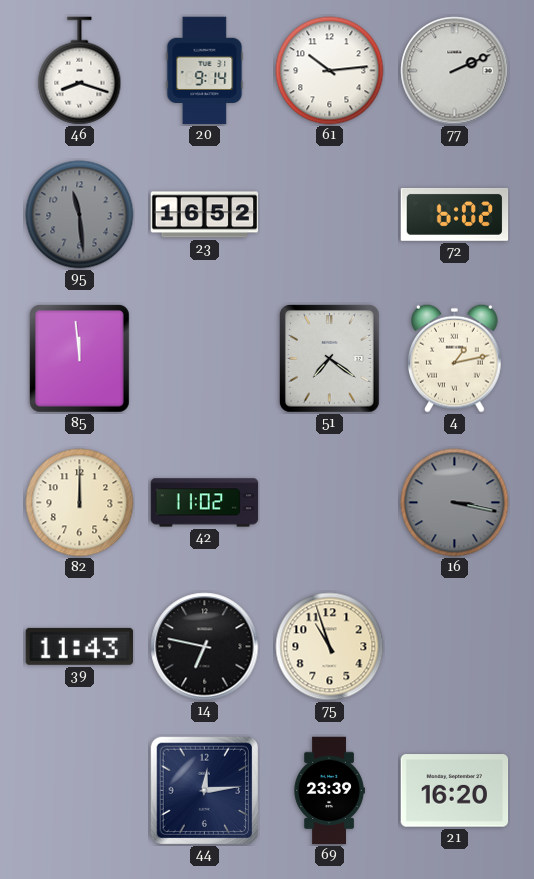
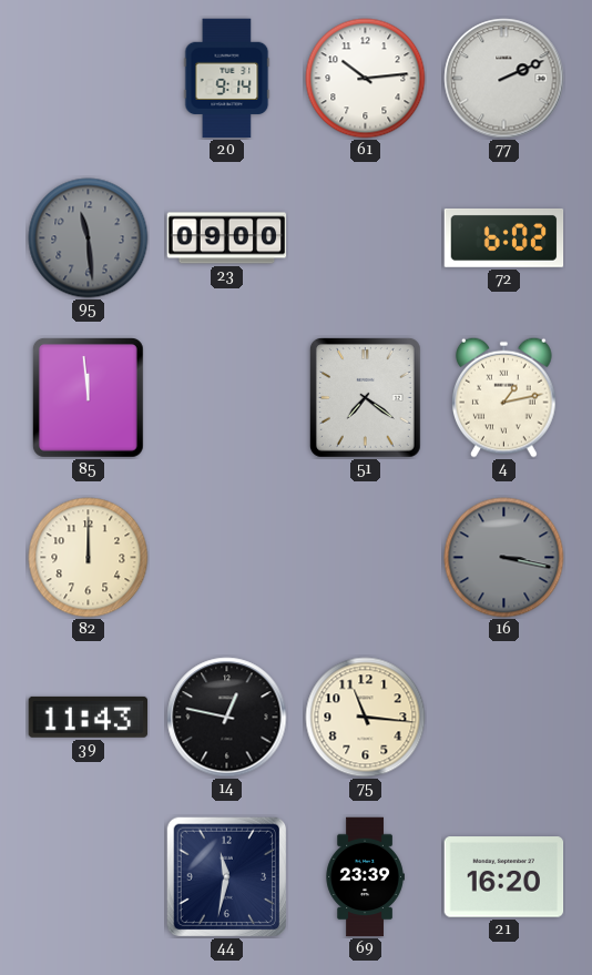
46: 8:18 -> none (80, 71)
23: 16:52 -> 09:00 (227, 238)
42: 11:02 -> none (205, 503)
14: 6:47 -> 12:47 (227, 718)
75: 10:57 -> 11:16 (366, 718)
44: 12:14 -> 11:32 (226, 876)
